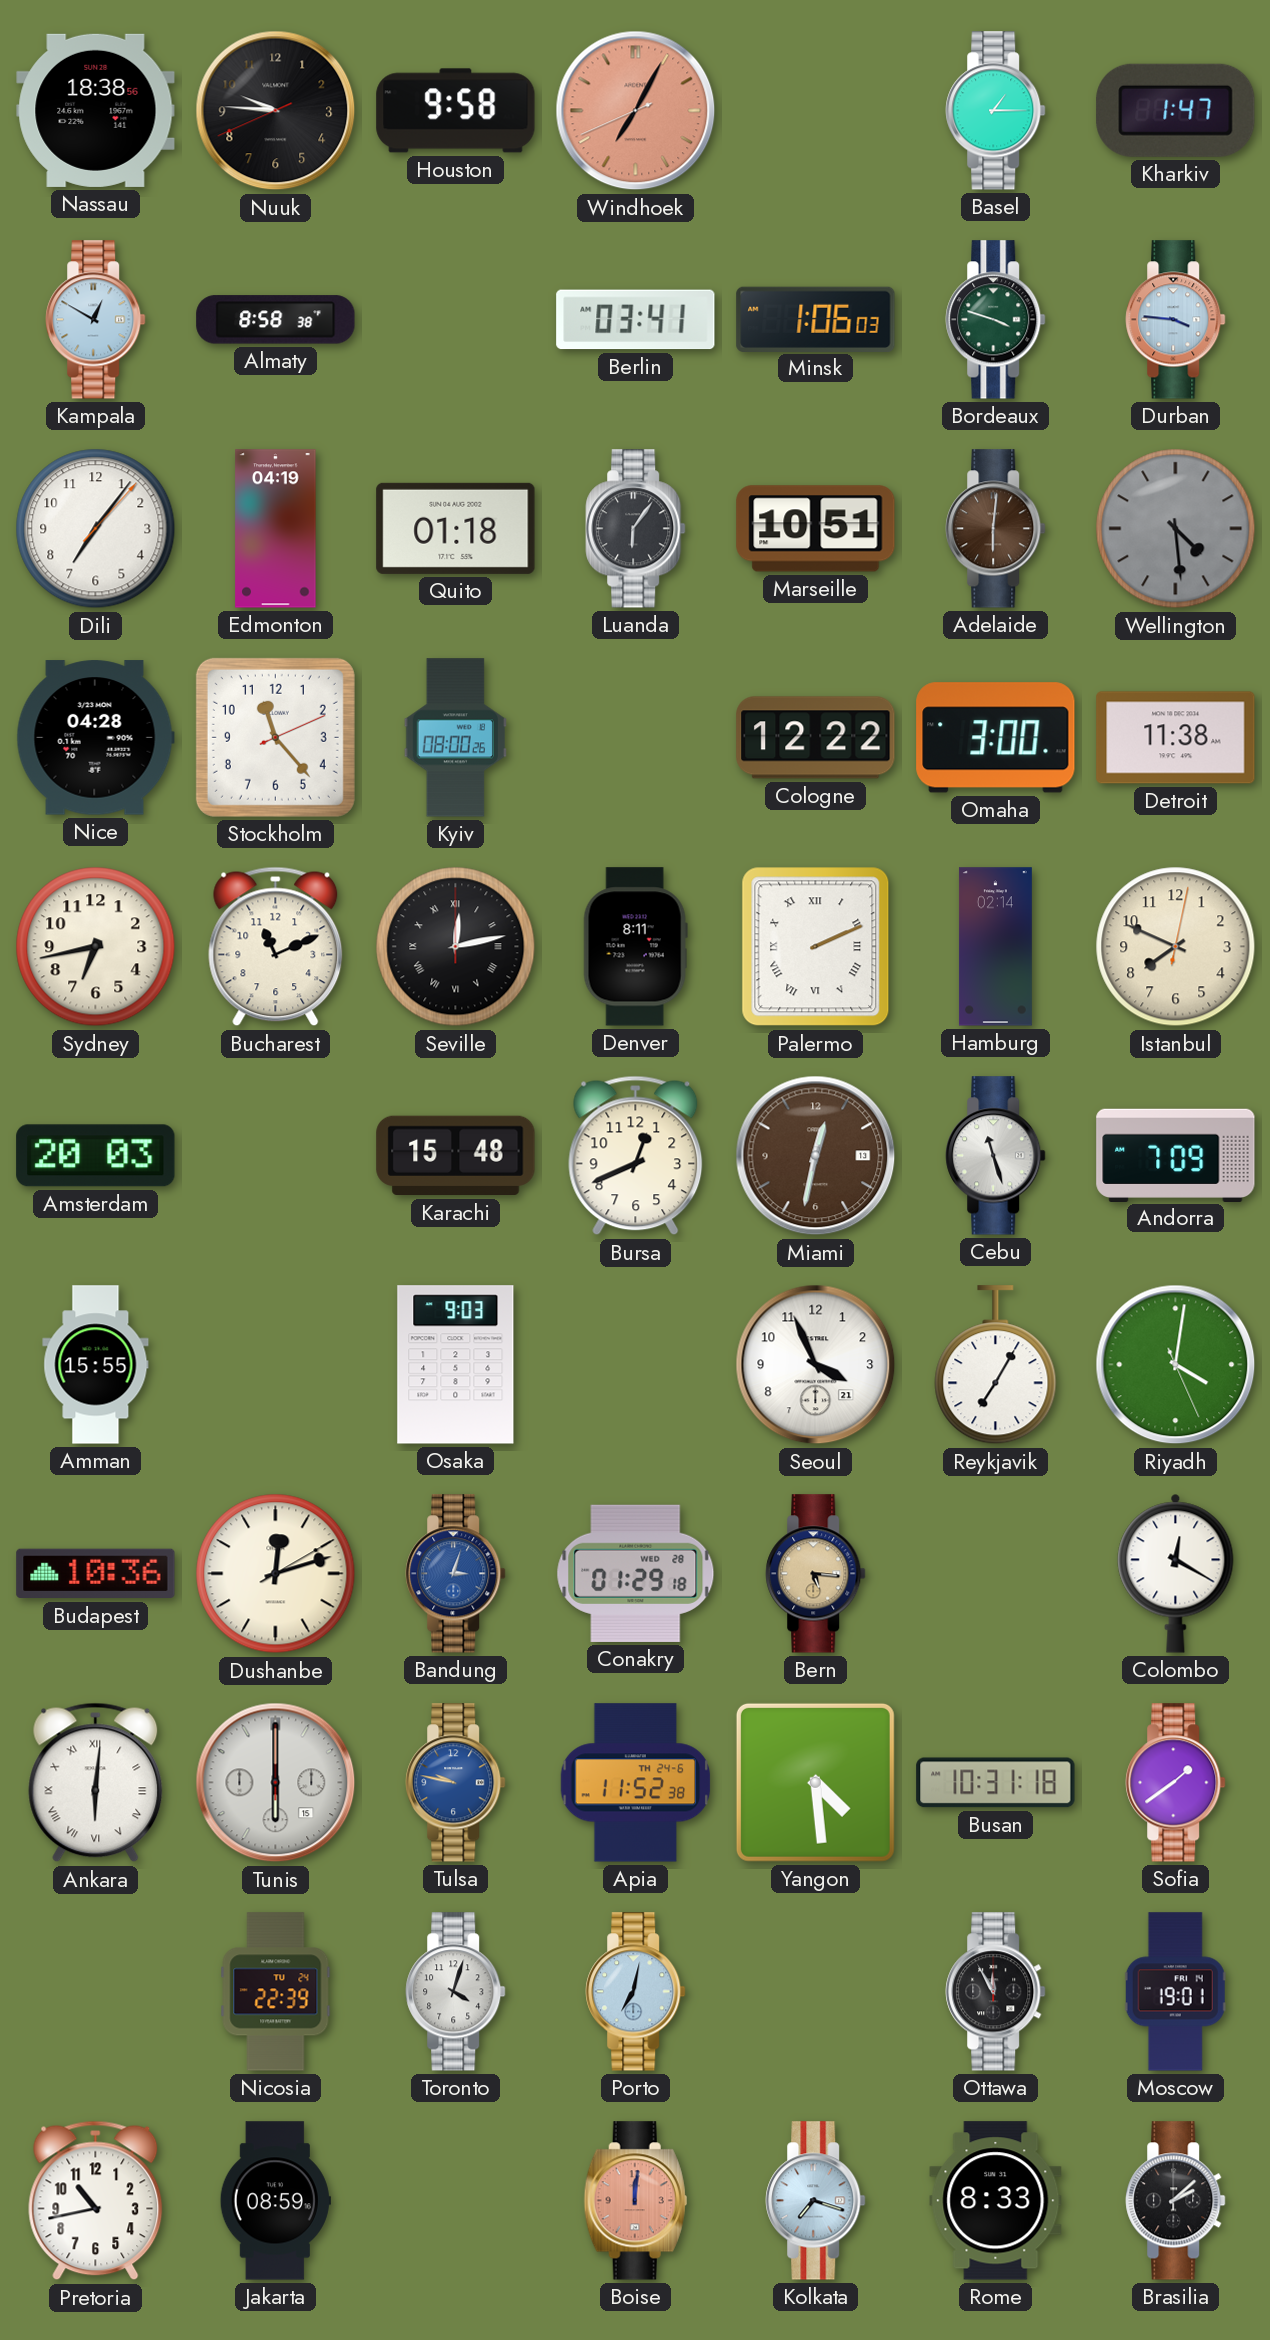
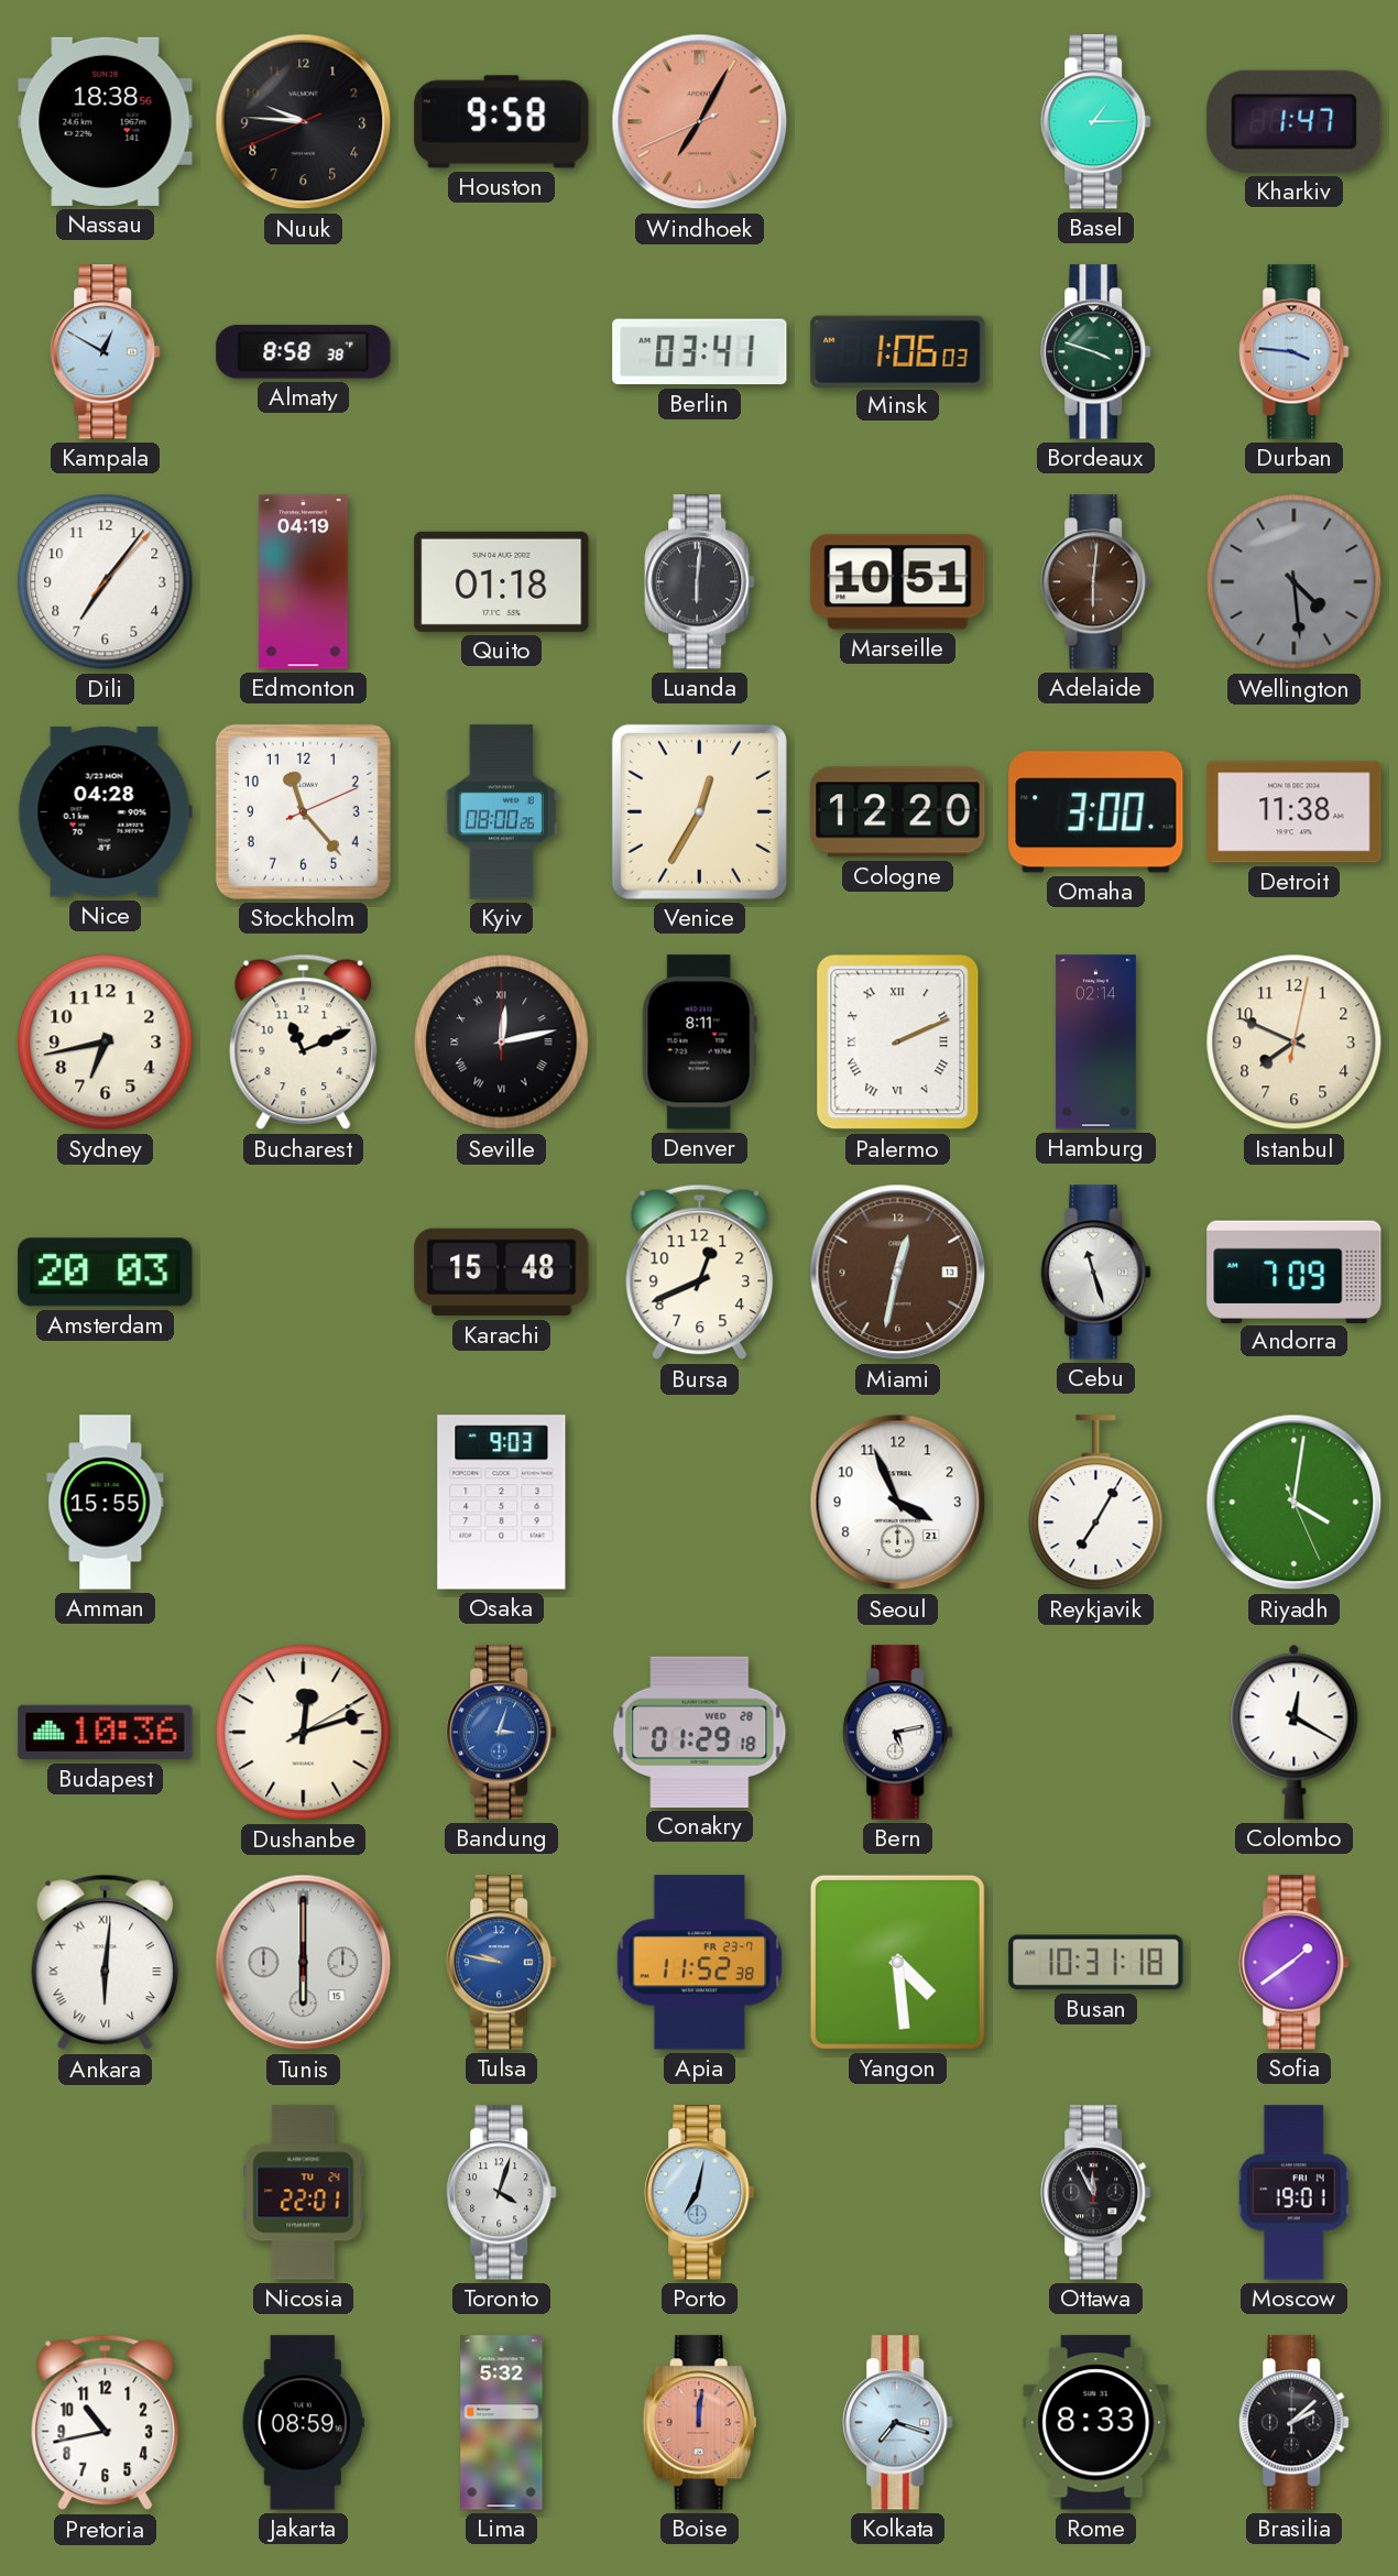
Luanda: 6:06 -> 6:01 (700, 582)
Venice: none -> 12:35 (699, 811)
Cologne: 12:22 -> 12:20 (898, 812)
Bern: 5:16 -> 5:13 (898, 1733)
Bern dial: champagne -> white (898, 1733)
Apia date: TH 24-6 -> FR 23-7 (700, 1963)
Nicosia: 22:39 -> 22:01 (304, 2193)
Lima: none -> 5:32 (502, 2423)
